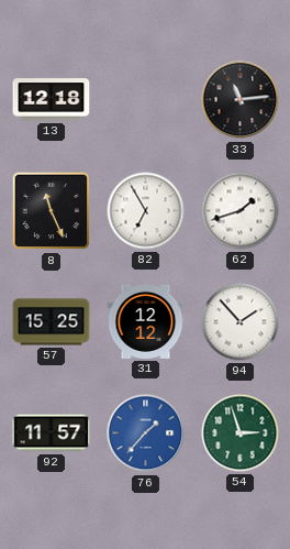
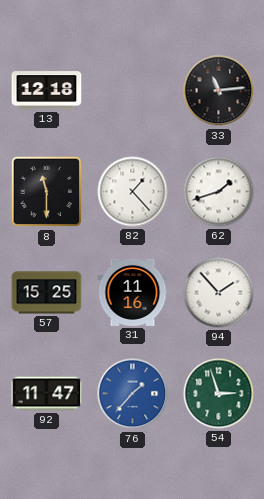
8: 11:26 -> 11:30 (47, 192)
82: 6:55 -> 1:23 (133, 192)
31: 12:12 -> 11:16 (133, 292)
92: 11:57 -> 11:47 (47, 394)
